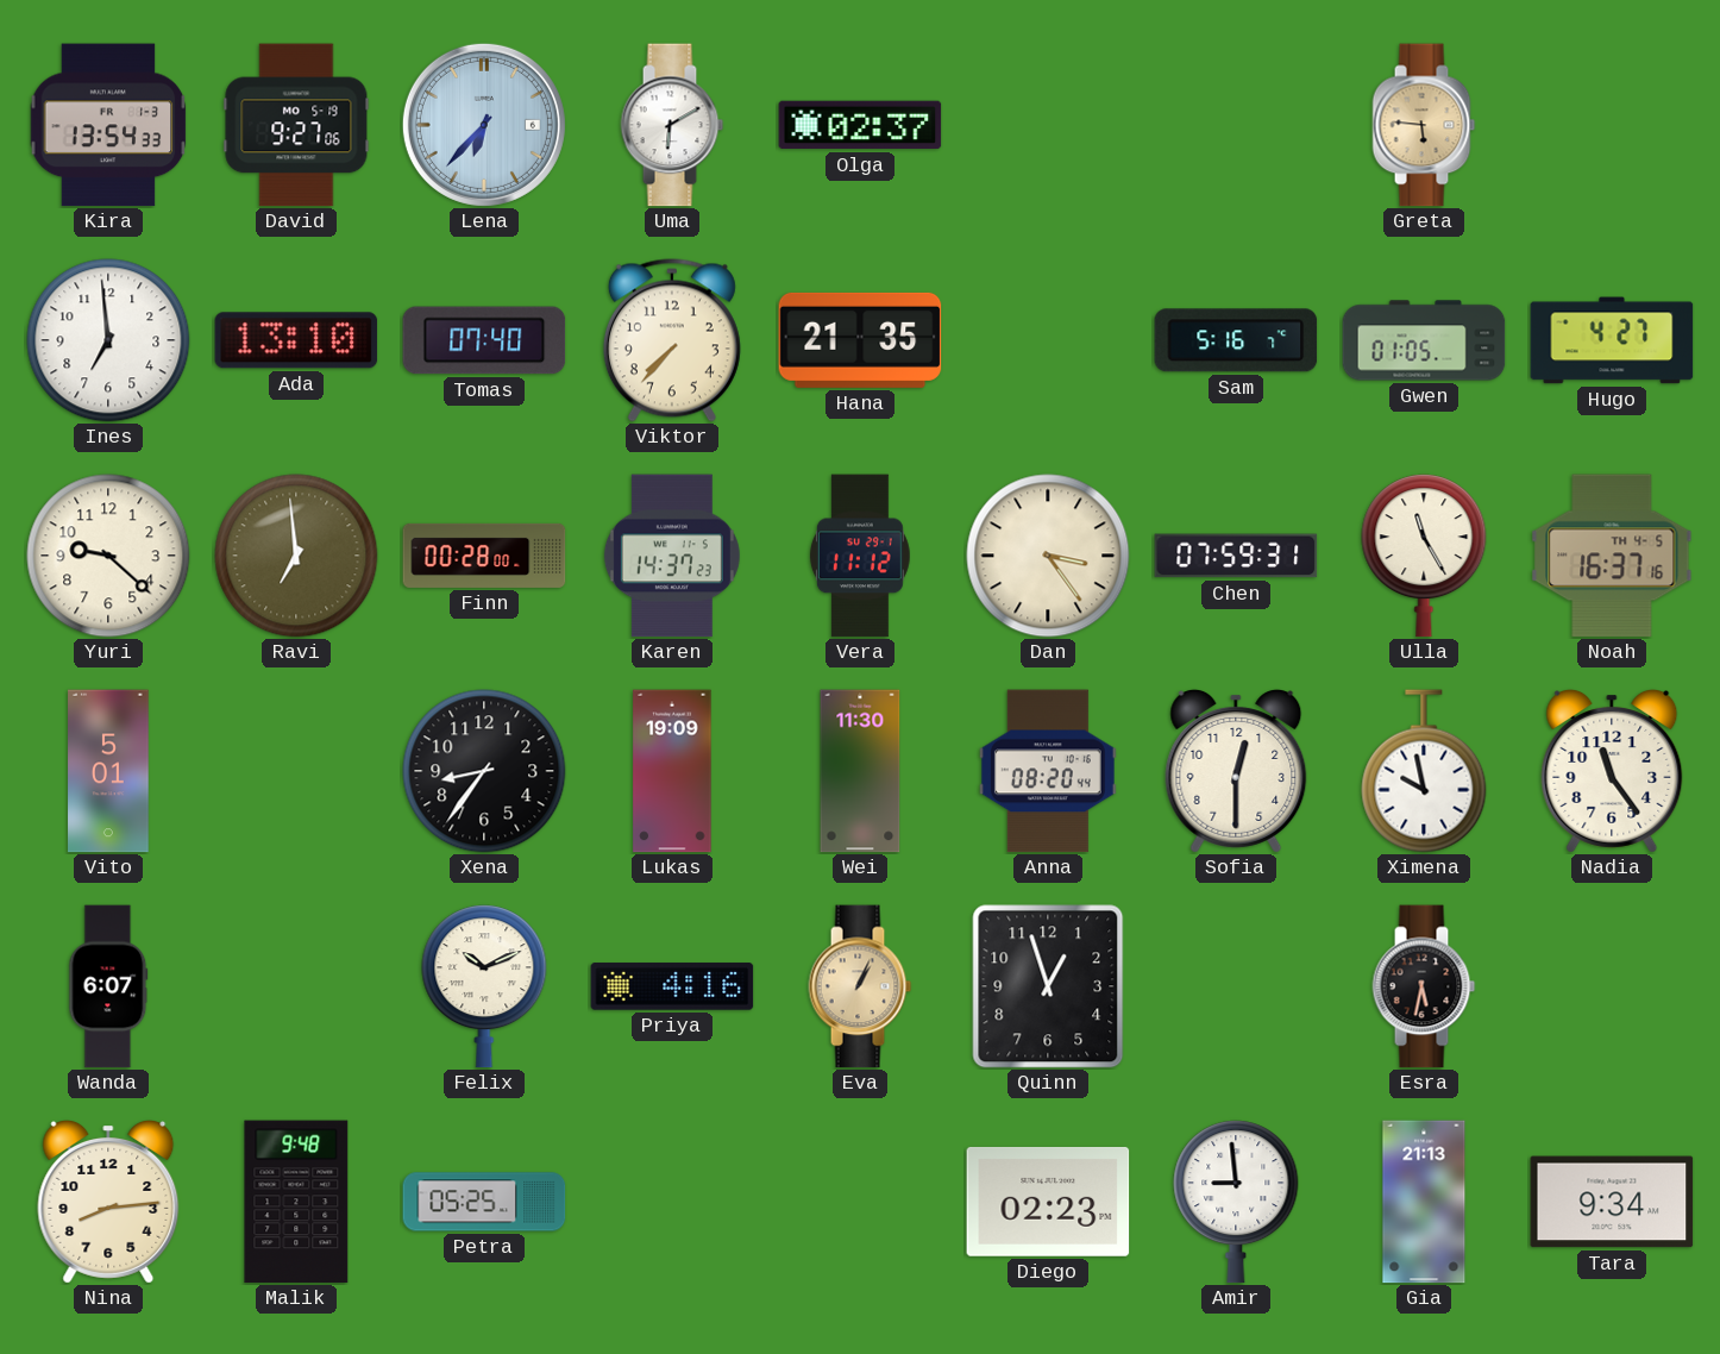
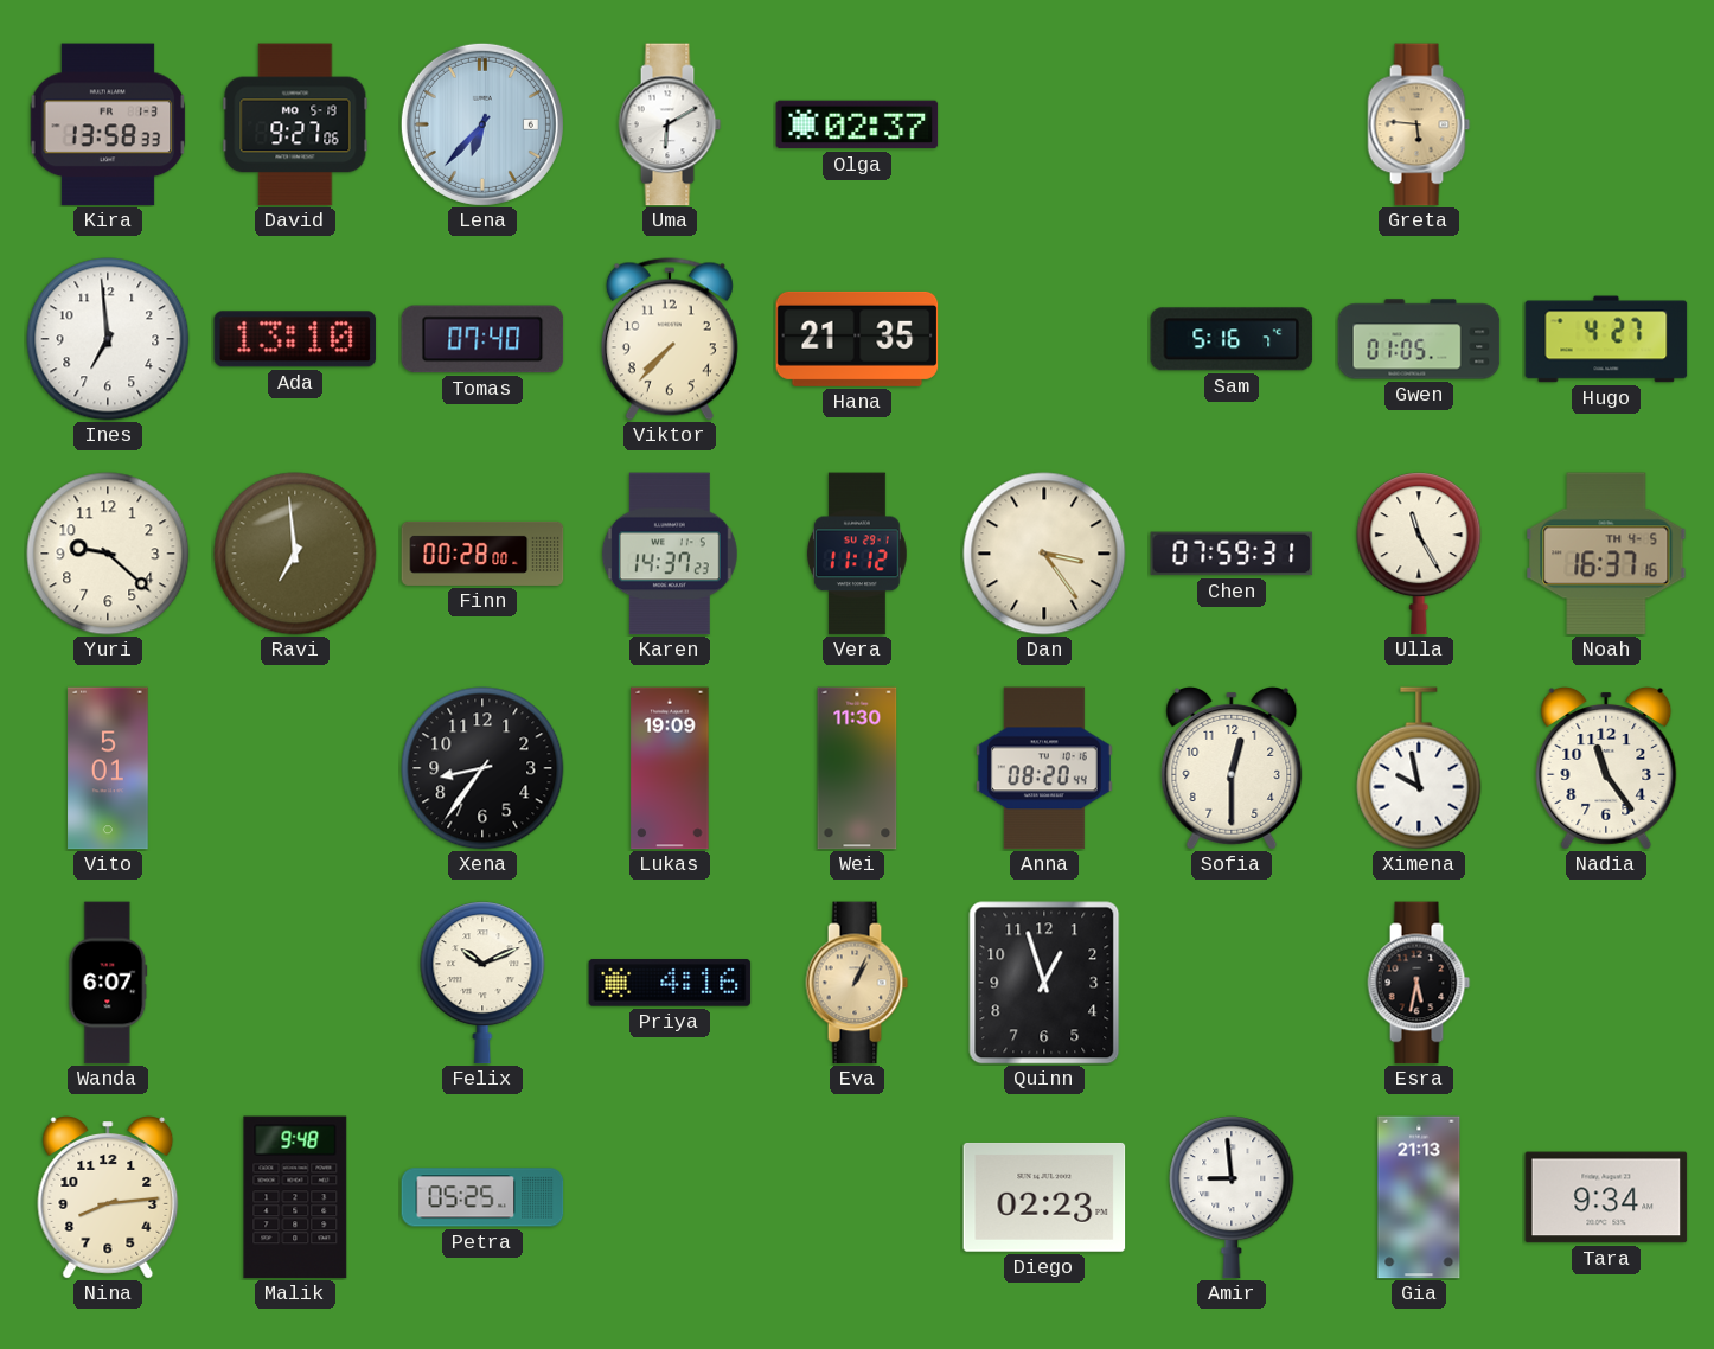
Kira: 13:54 -> 13:58 (108, 124)
